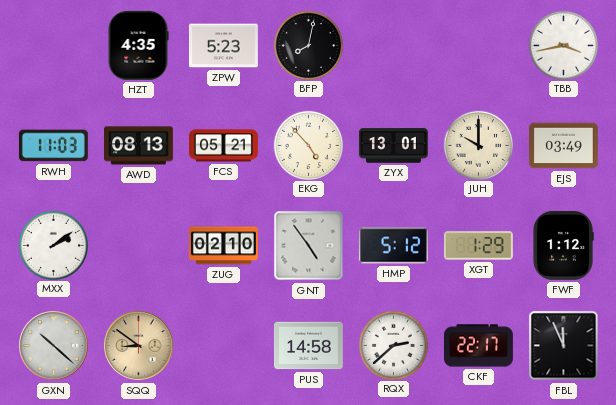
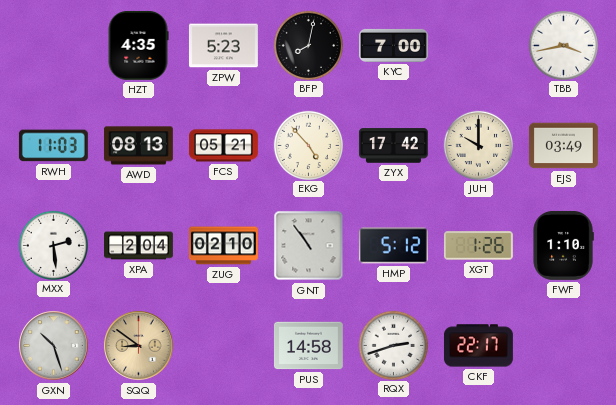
KYC: none -> 7:00 (394, 45)
ZYX: 13:01 -> 17:42 (393, 146)
MXX: 2:09 -> 2:29 (53, 245)
XPA: none -> 2:04 (139, 246)
GNT: 4:54 -> 10:54 (309, 246)
XGT: 1:29 -> 1:26 (478, 246)
FWF: 1:12 -> 1:10 (563, 245)
GXN: 10:22 -> 10:27 (54, 346)
RQX: 2:38 -> 2:42 (393, 345)
FBL: 11:56 -> none (564, 346)
